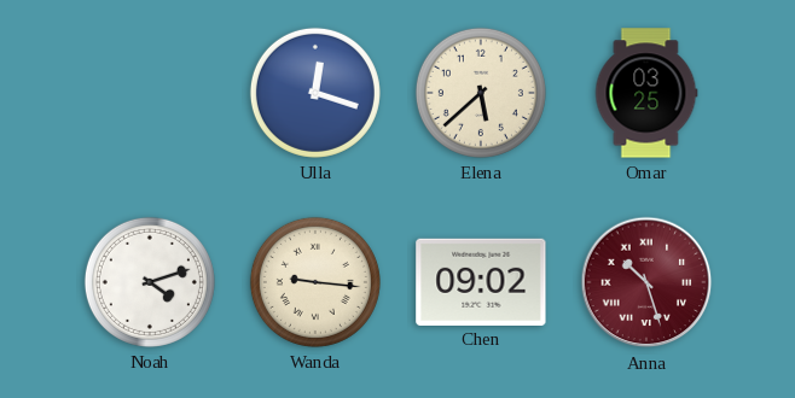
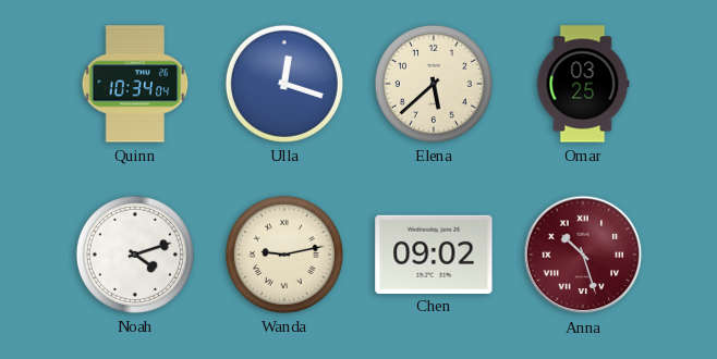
Quinn: none -> 10:34 (135, 84)
Wanda: 9:16 -> 9:13 (284, 255)
